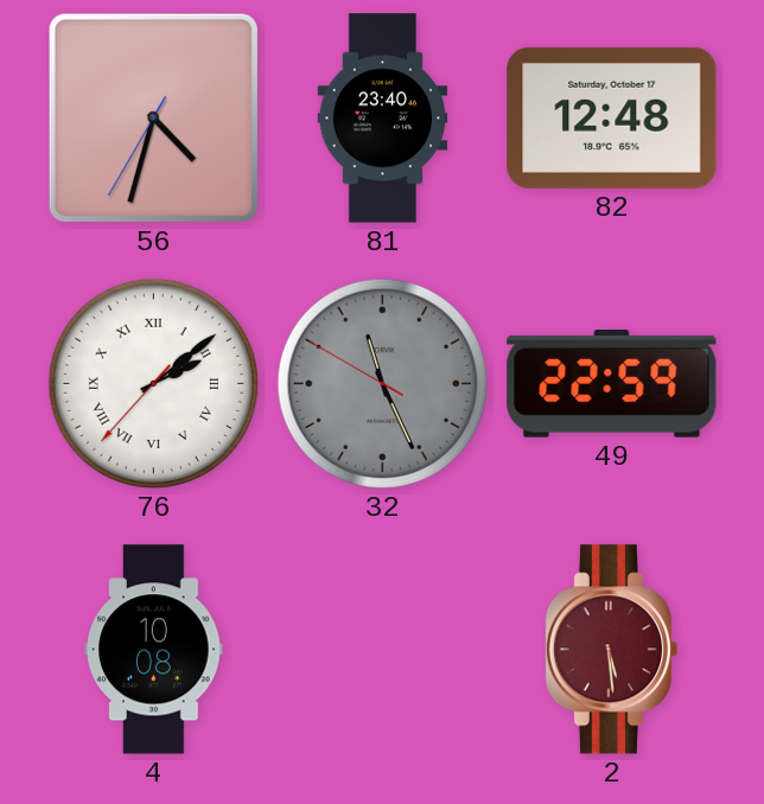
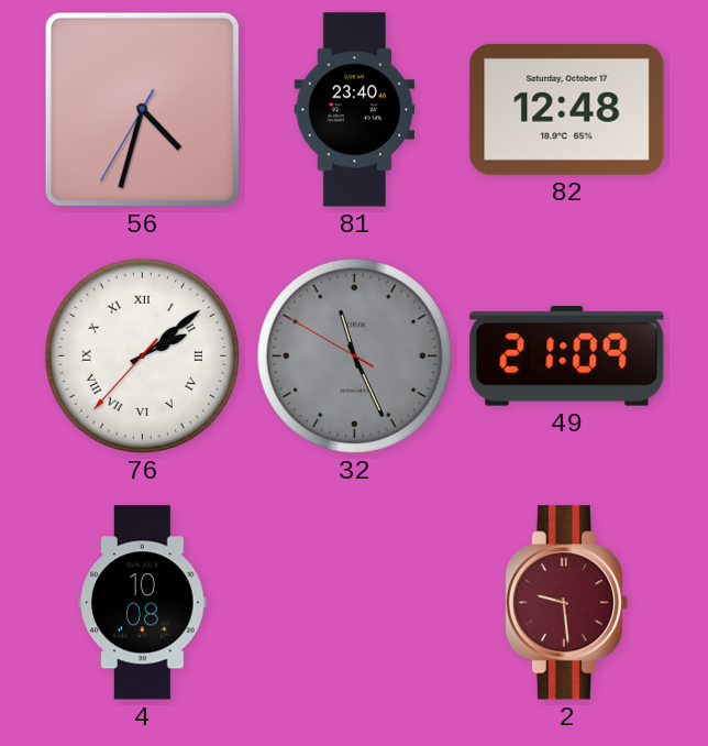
49: 22:59 -> 21:09 (567, 356)
2: 5:29 -> 9:29 (566, 603)
